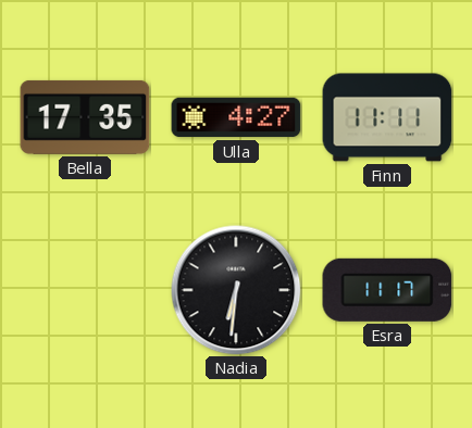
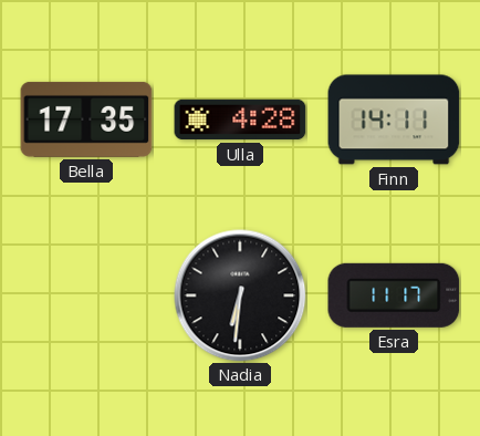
Ulla: 4:27 -> 4:28 (240, 120)
Finn: 11:11 -> 14:11 (394, 120)
